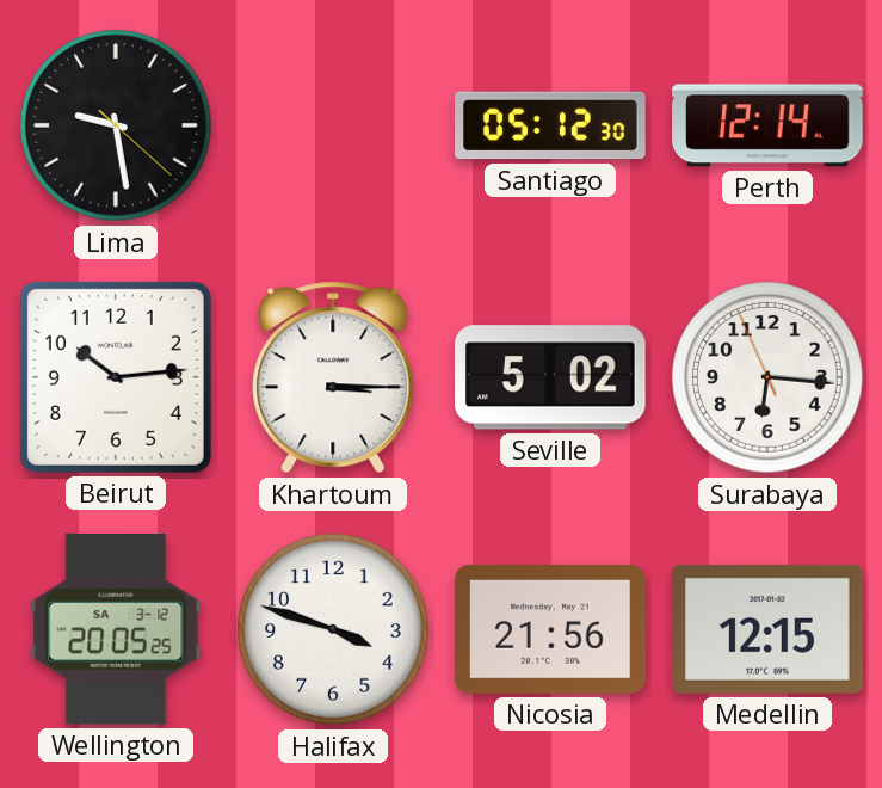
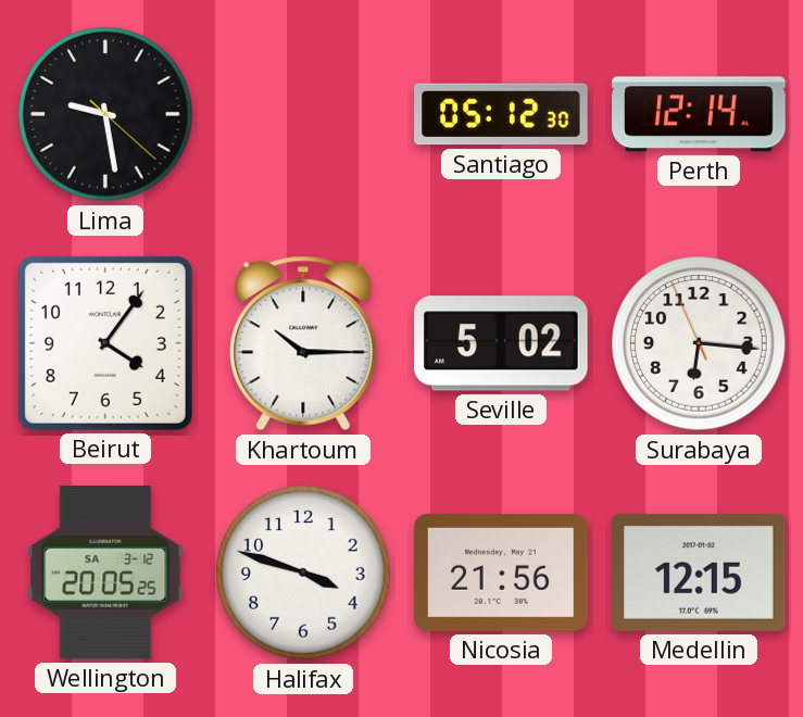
Beirut: 10:14 -> 4:06 (105, 343)
Khartoum: 3:15 -> 10:15 (303, 343)
